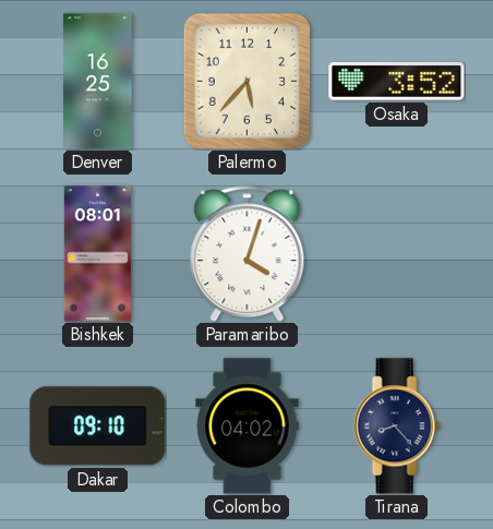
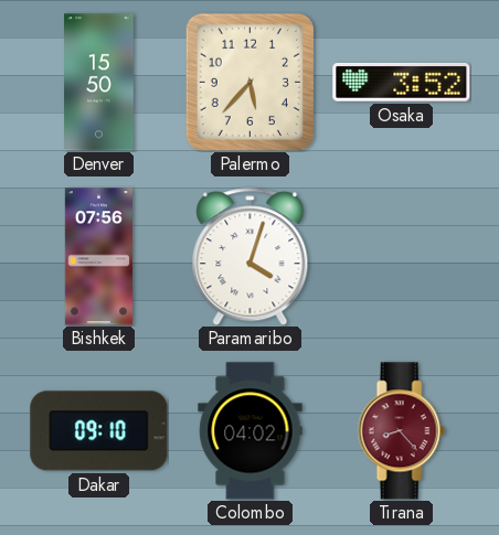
Denver: 16:25 -> 15:50 (99, 83)
Bishkek: 08:01 -> 07:56 (98, 257)
Tirana dial: navy -> burgundy (401, 431)
